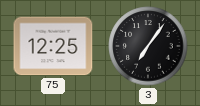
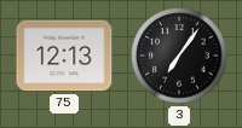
75: 12:25 -> 12:13 (64, 56)
